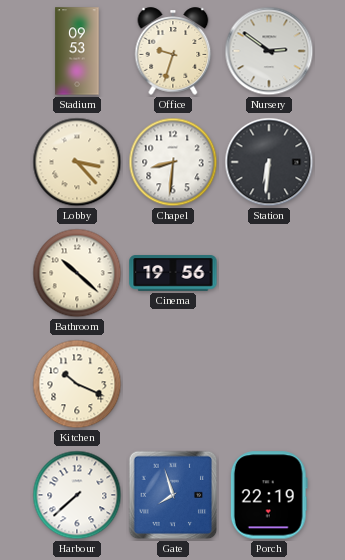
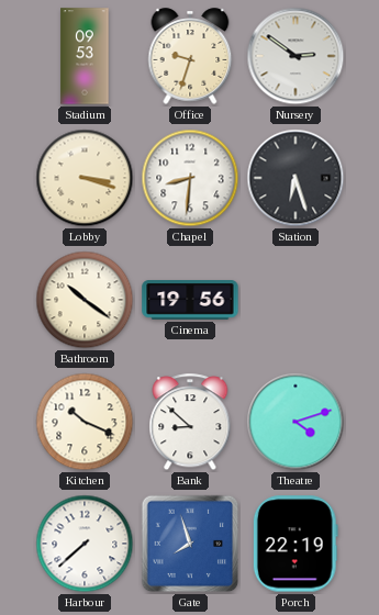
Lobby: 3:23 -> 3:18 (85, 178)
Station: 6:31 -> 6:27 (296, 178)
Bathroom: 10:22 -> 10:21 (85, 300)
Bank: none -> 8:52 (190, 423)
Theatre: none -> 4:12 (296, 422)
